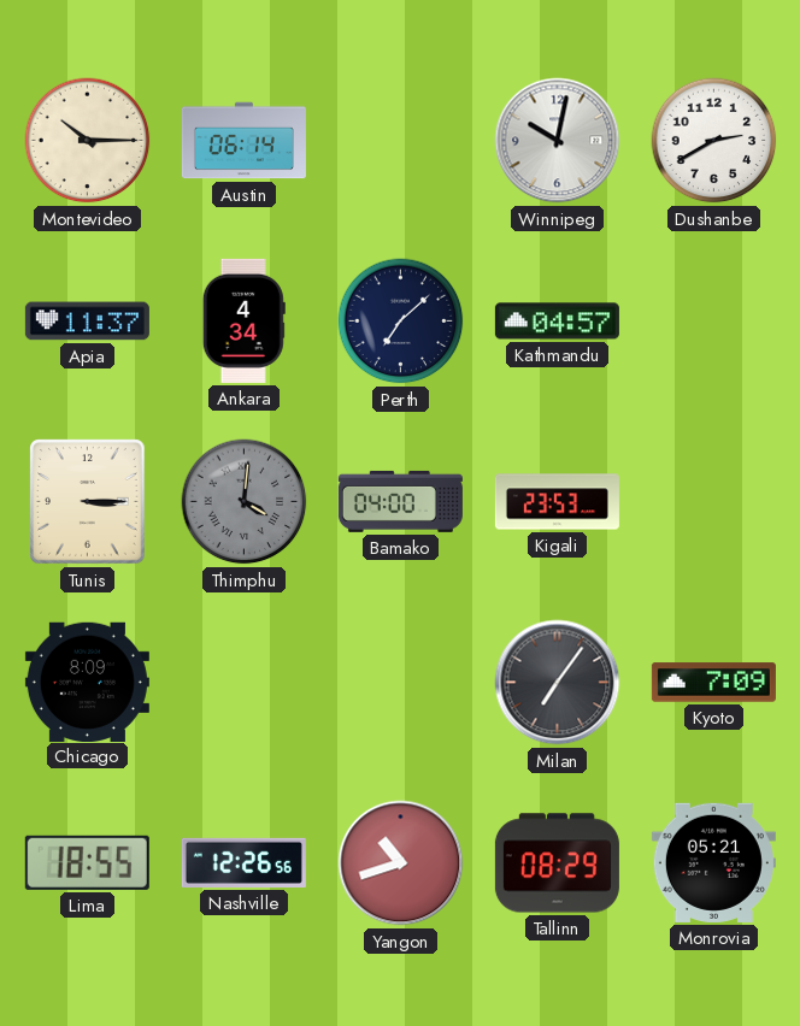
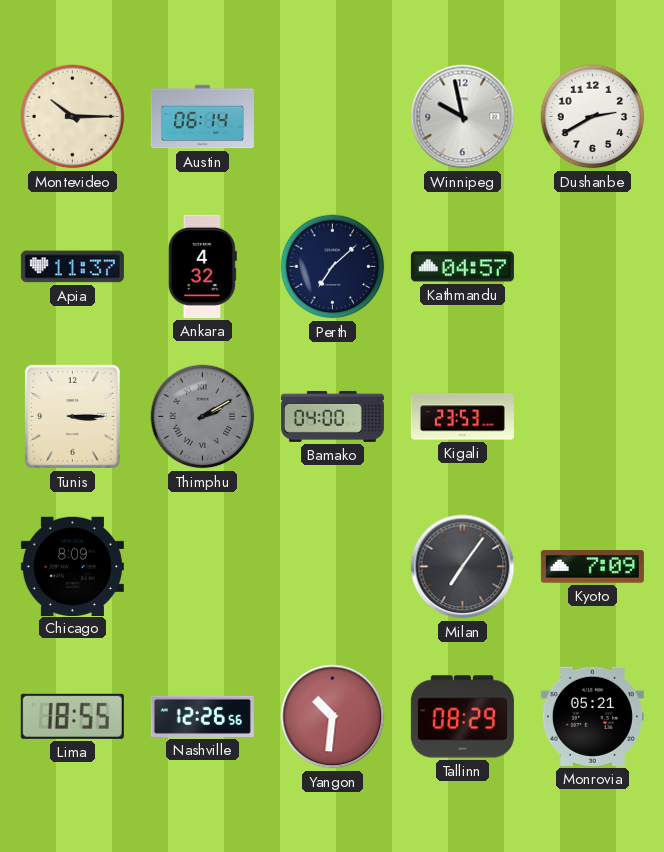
Winnipeg: 10:02 -> 9:58 (463, 117)
Ankara: 4:34 -> 4:32 (202, 266)
Thimphu: 4:01 -> 2:10 (203, 417)
Yangon: 10:42 -> 10:31 (333, 717)
